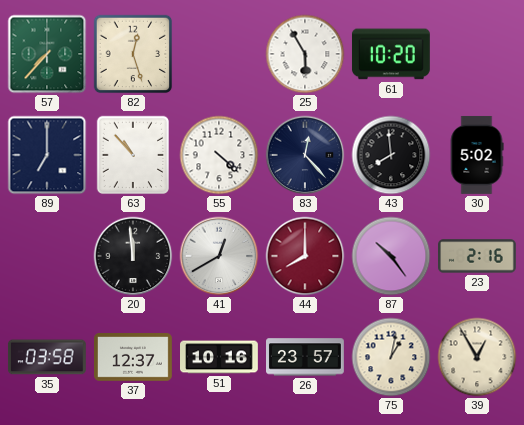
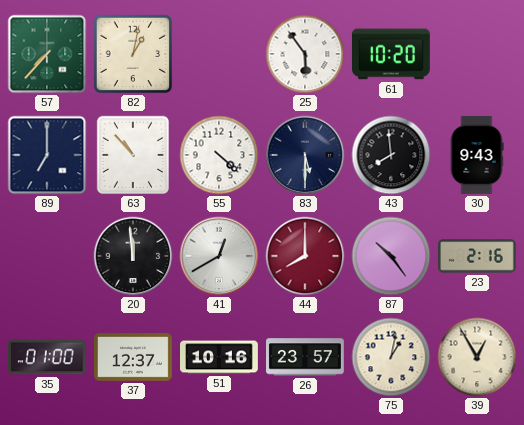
82: 12:27 -> 1:02 (133, 54)
25: 5:55 -> 5:54 (305, 54)
83: 12:23 -> 5:30 (305, 155)
30: 5:02 -> 9:43 (477, 155)
35: 03:58 -> 01:00 (47, 357)
